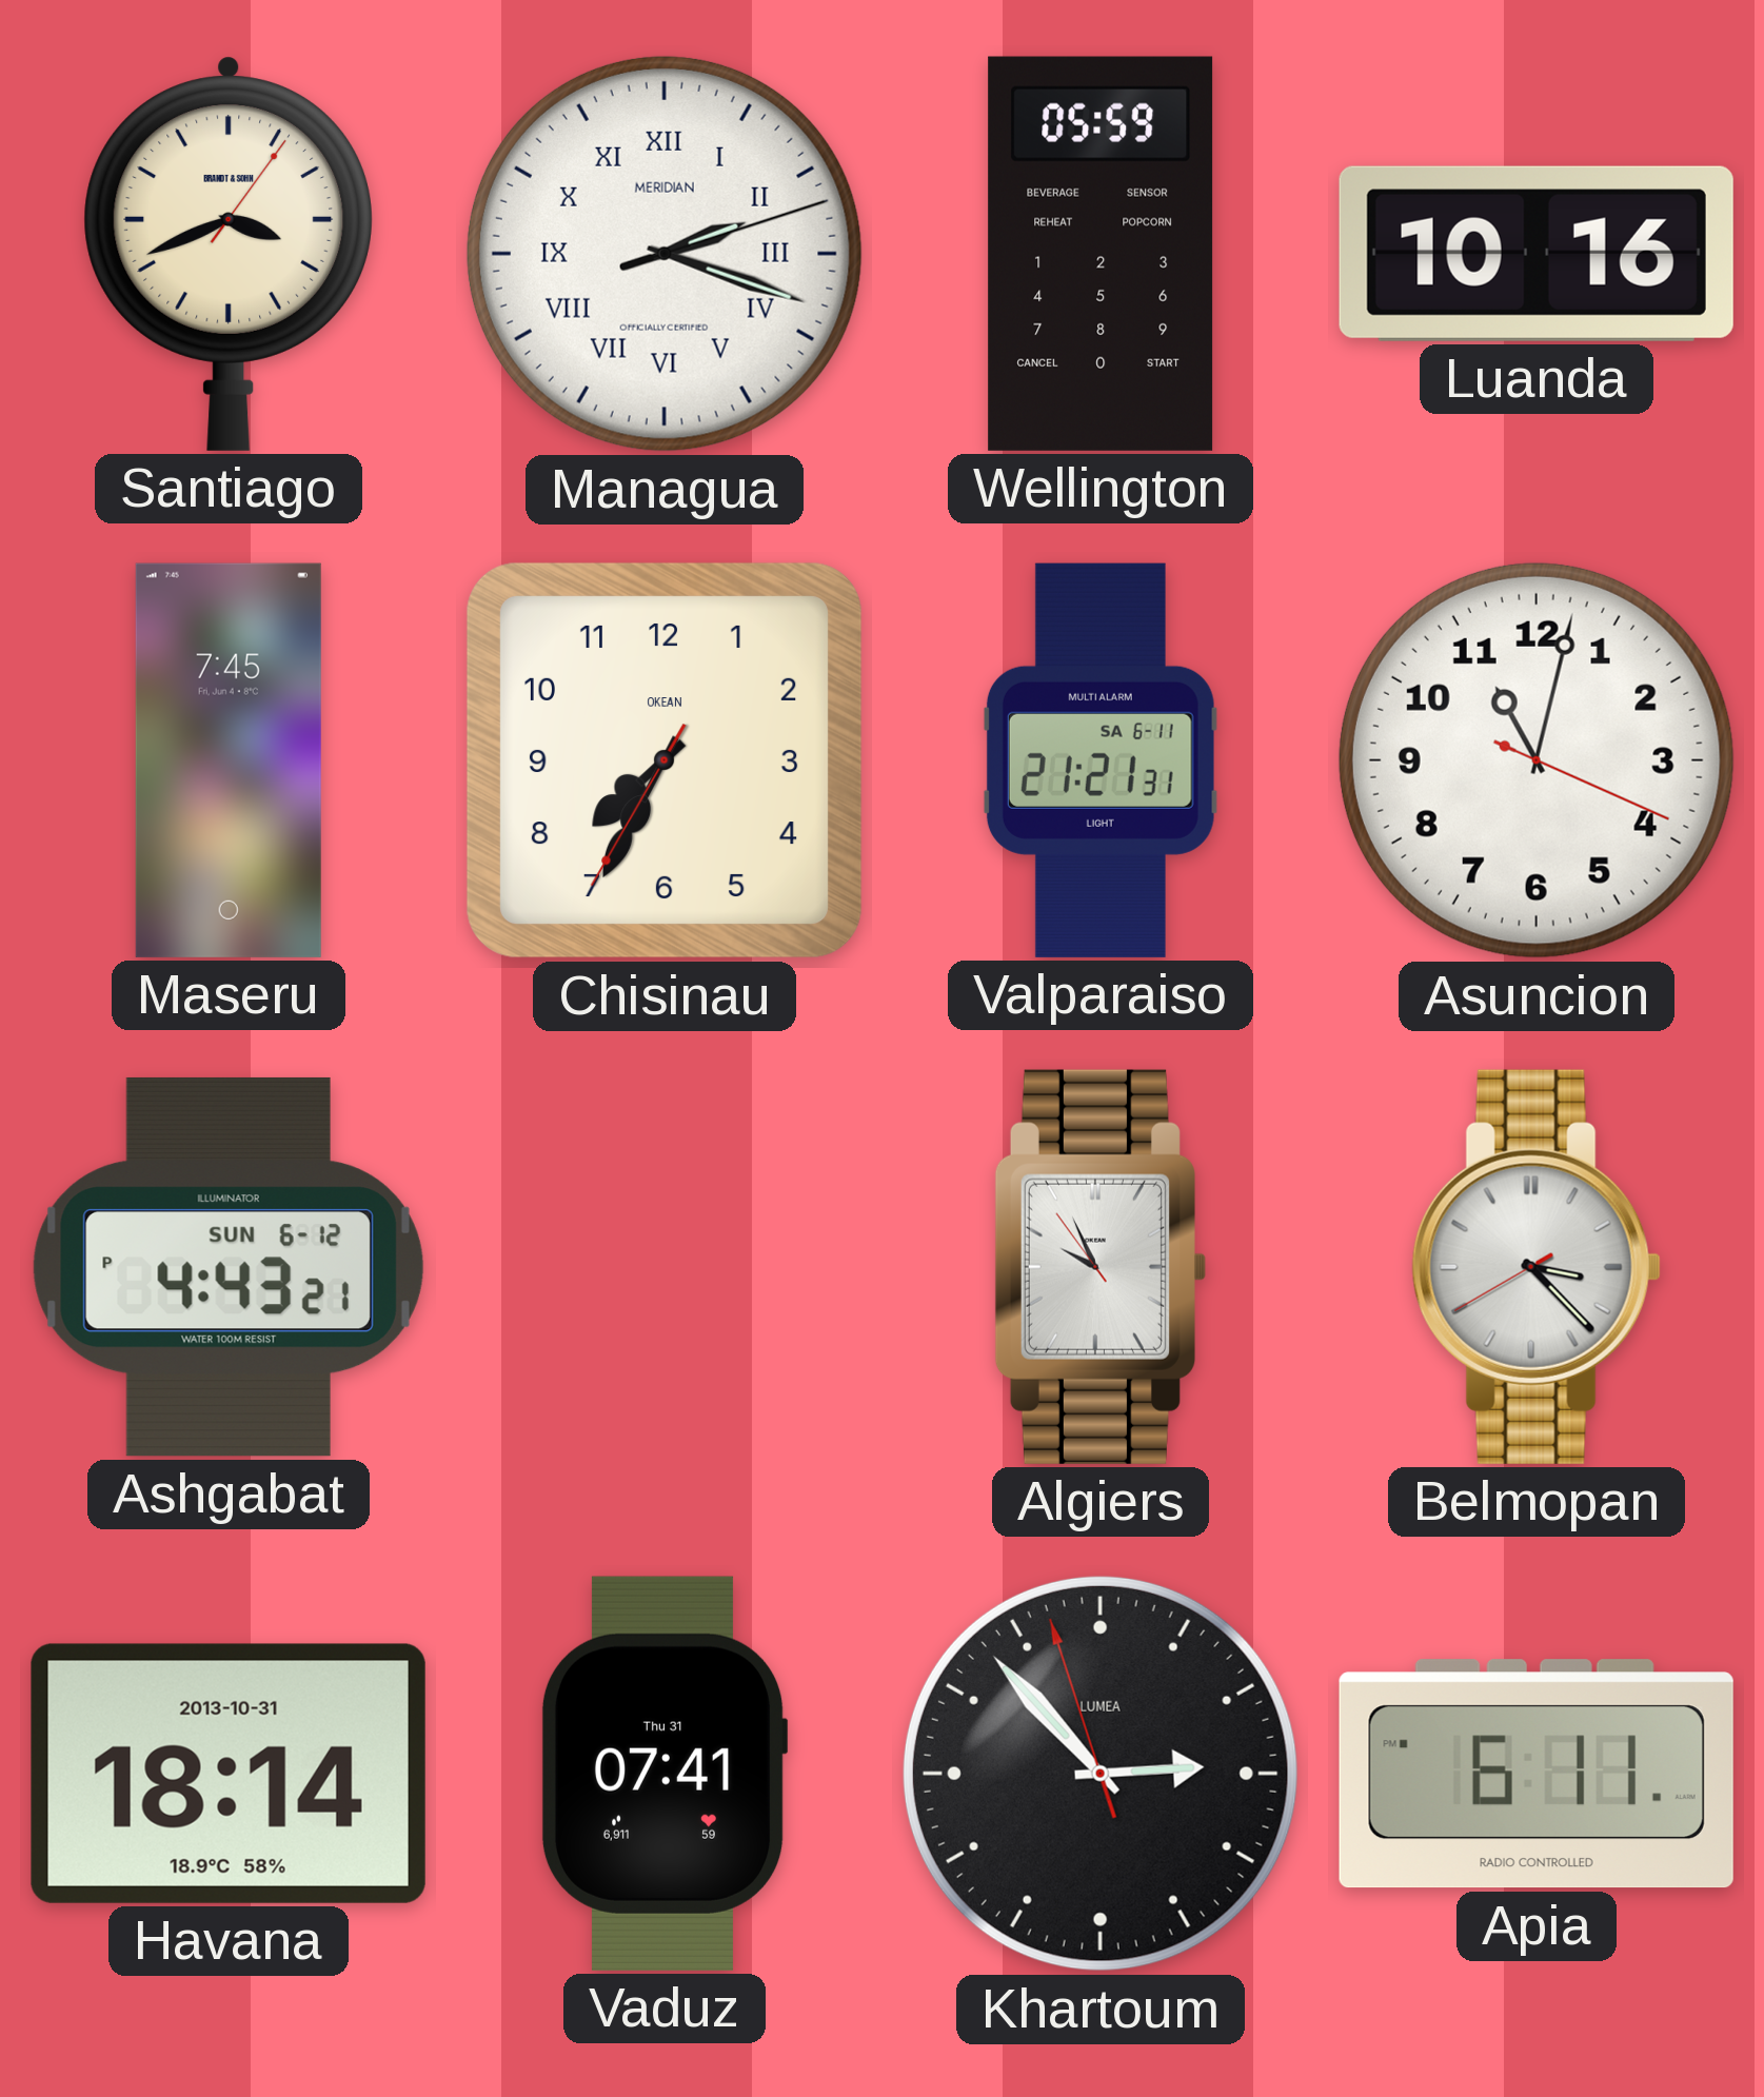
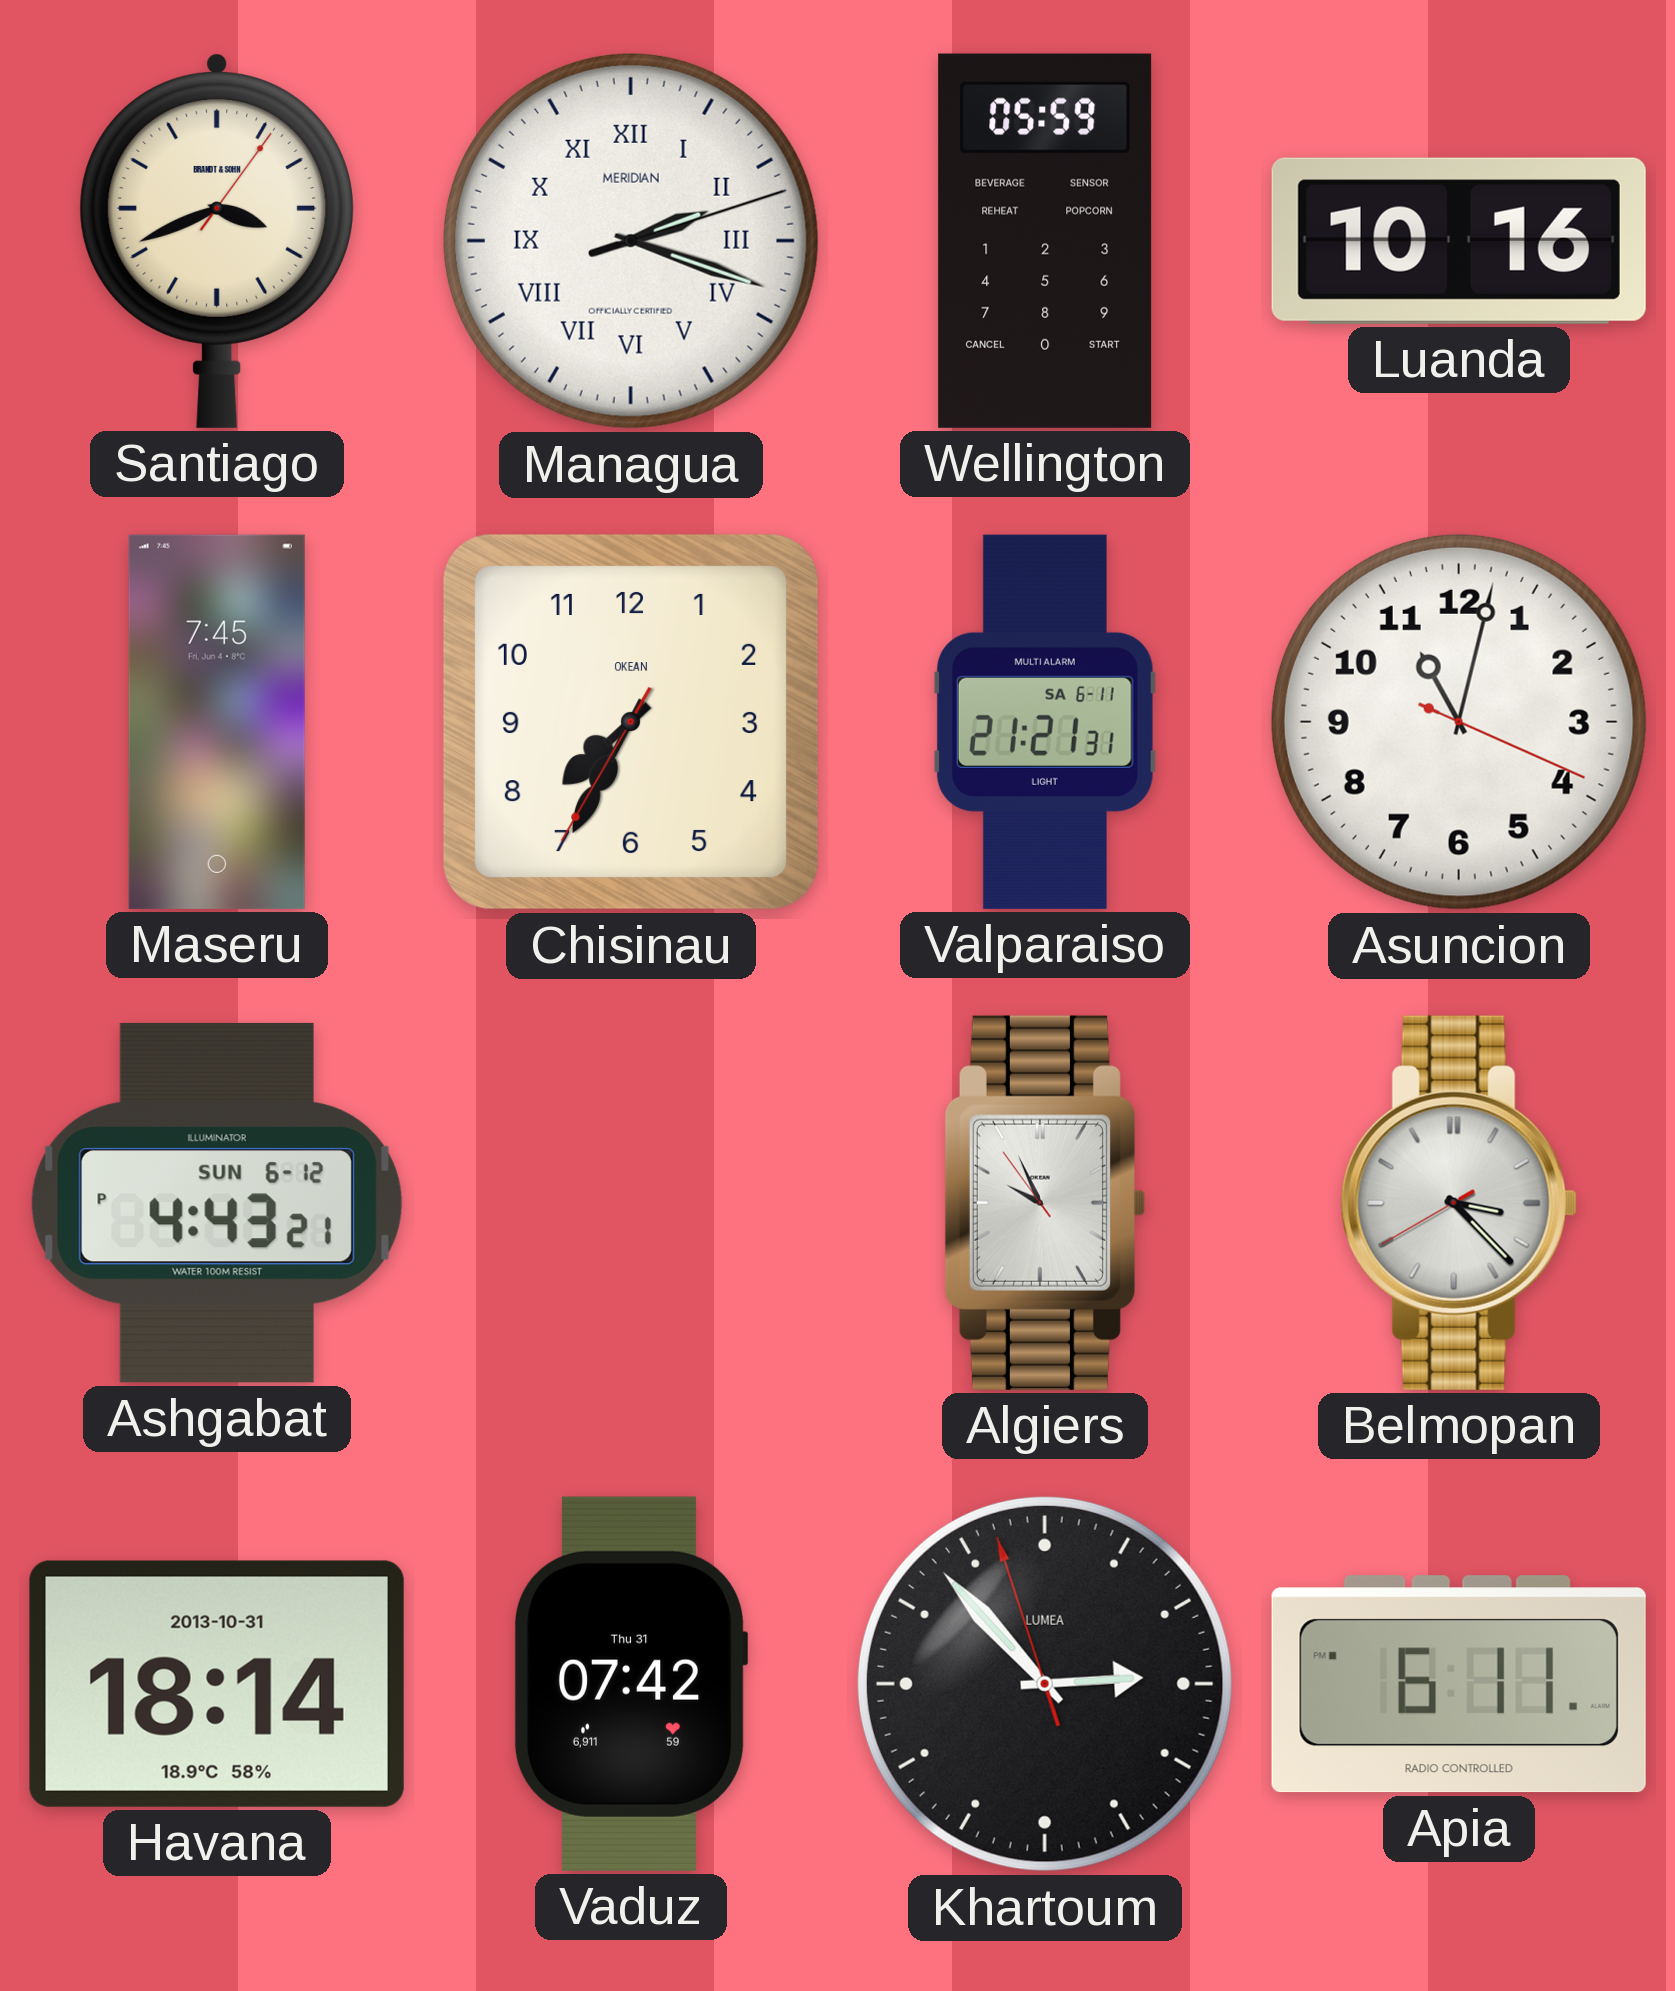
Vaduz: 07:41 -> 07:42 (631, 1684)
